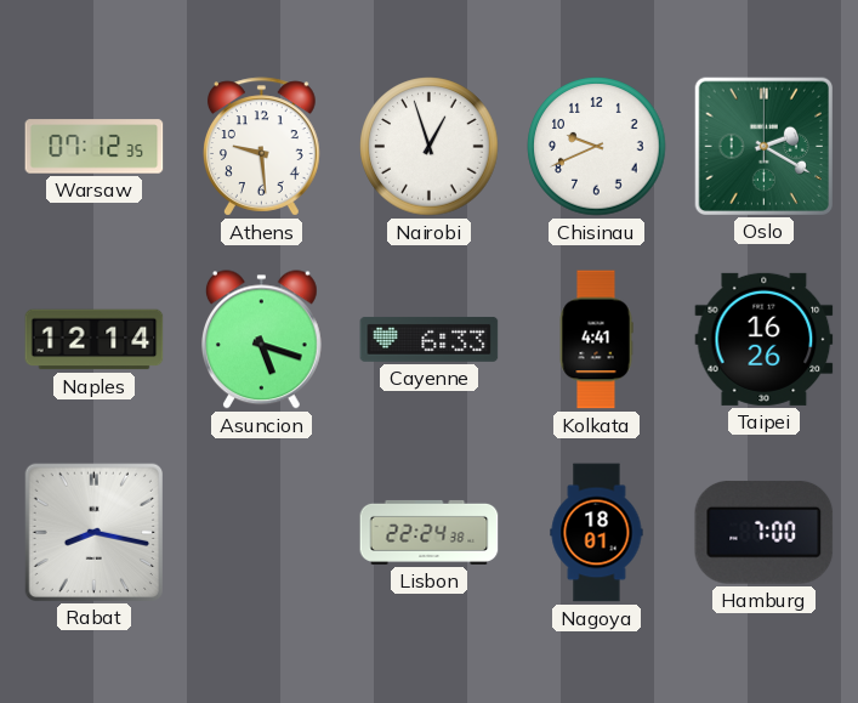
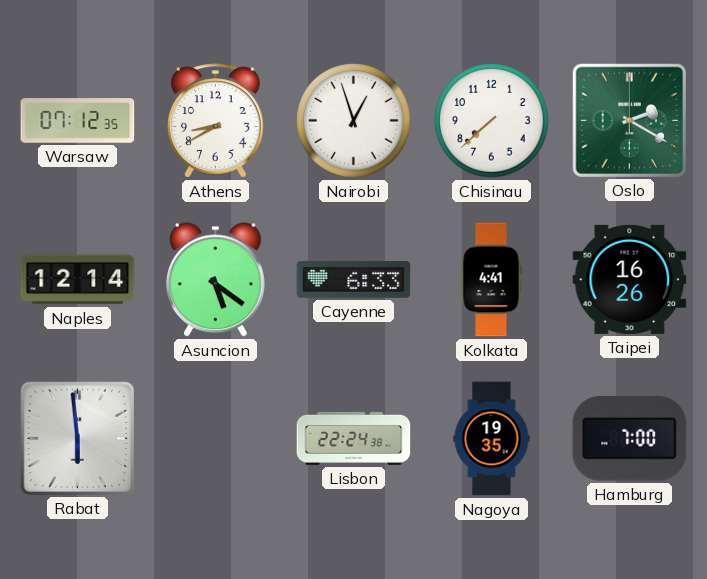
Athens: 9:29 -> 8:40 (216, 121)
Chisinau: 9:41 -> 7:38 (492, 121)
Asuncion: 5:18 -> 5:21 (215, 280)
Rabat: 8:17 -> 5:59 (77, 438)
Nagoya: 18:01 -> 19:35 (492, 439)
